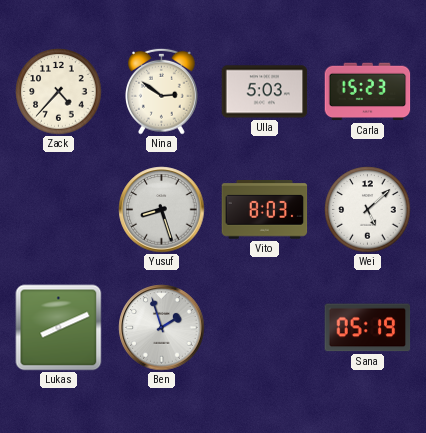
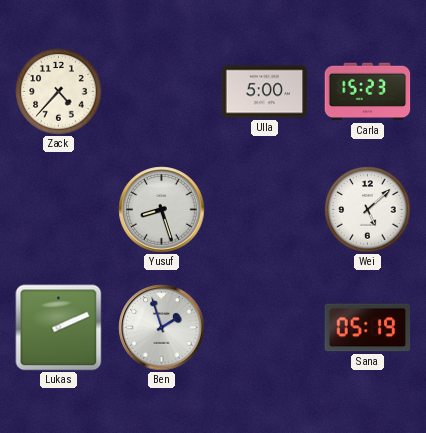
Nina: 2:51 -> none (162, 91)
Ulla: 5:03 -> 5:00 (265, 92)
Vito: 8:03 -> none (265, 210)
Lukas: 8:11 -> 2:11 (59, 328)
